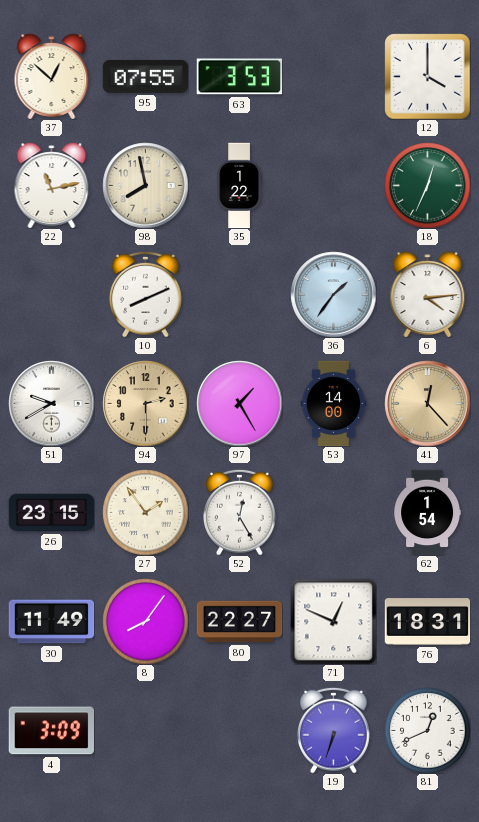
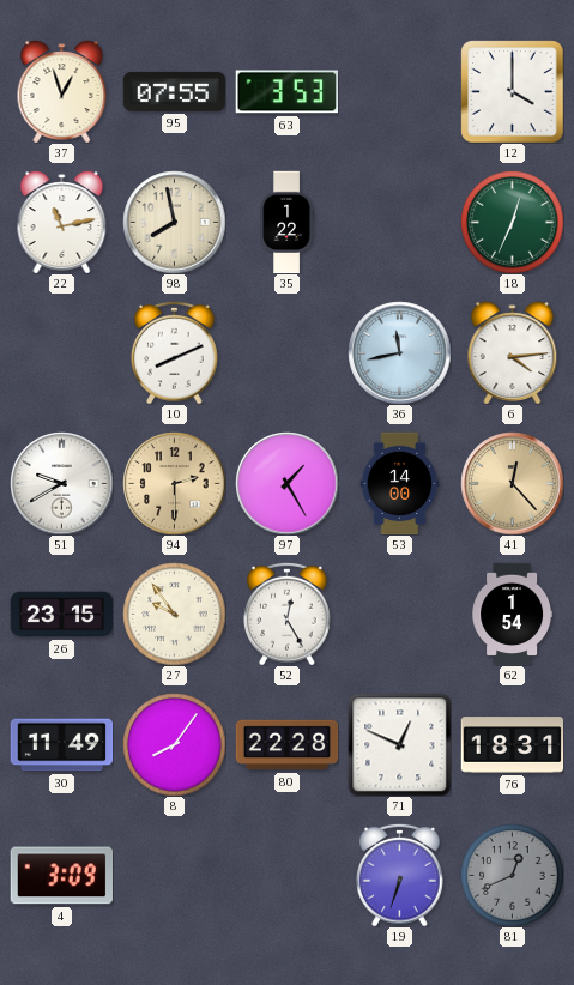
37: 12:52 -> 12:57 (62, 91)
36: 1:36 -> 11:43 (399, 352)
27: 1:54 -> 9:54 (174, 614)
80: 22:27 -> 22:28 (286, 745)
81 dial: white -> grey (512, 875)
